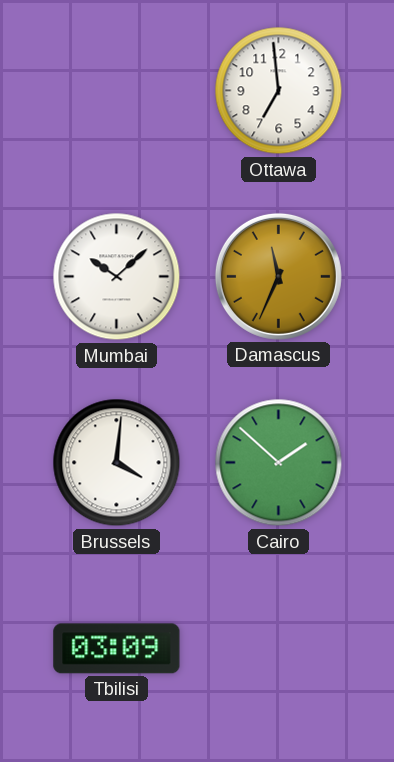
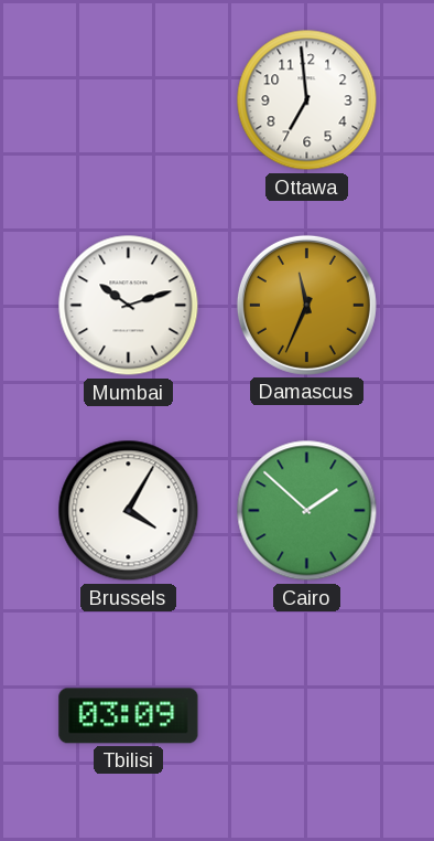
Mumbai: 10:08 -> 10:12 (129, 306)
Brussels: 4:01 -> 4:05 (129, 511)
